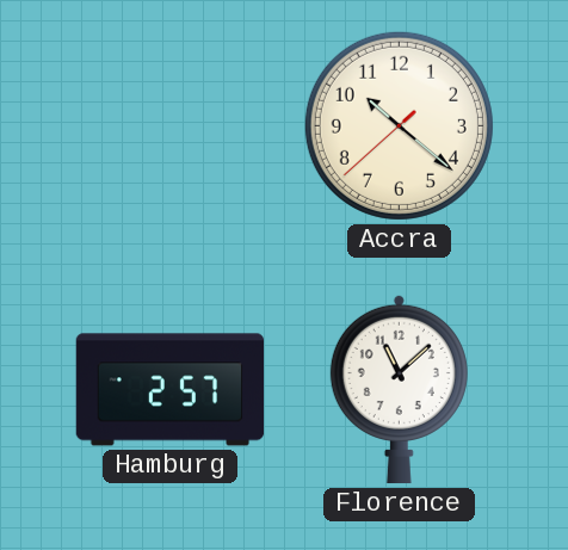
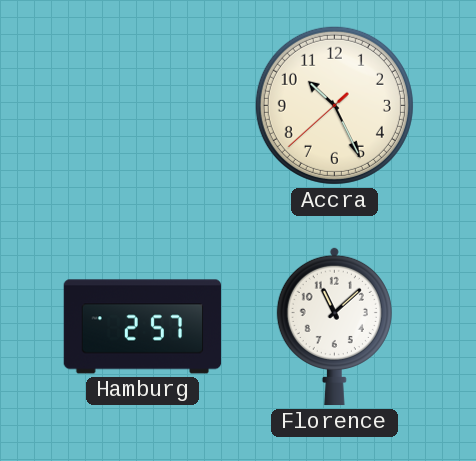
Accra: 10:21 -> 10:25 (334, 105)
